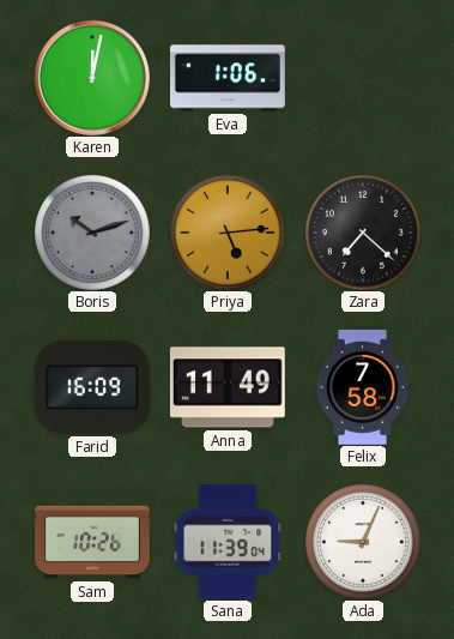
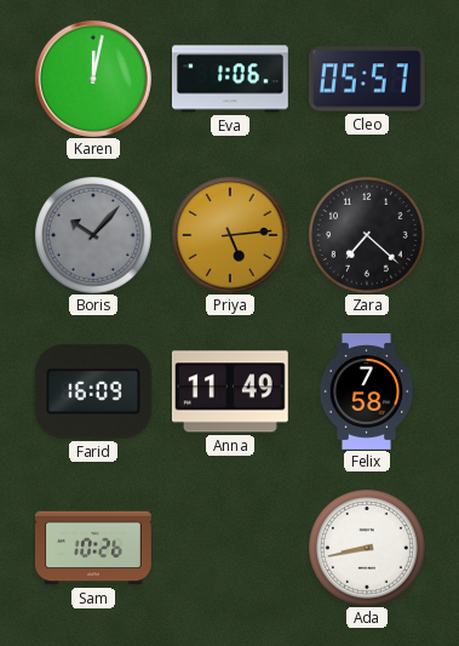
Cleo: none -> 05:57 (367, 79)
Boris: 10:12 -> 10:07 (93, 235)
Sana: 11:39 -> none (228, 542)
Ada: 9:04 -> 8:43 (367, 548)
